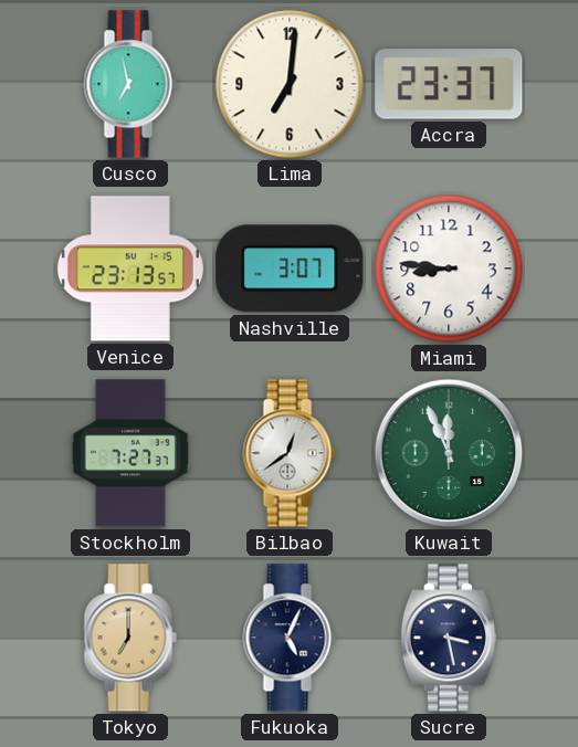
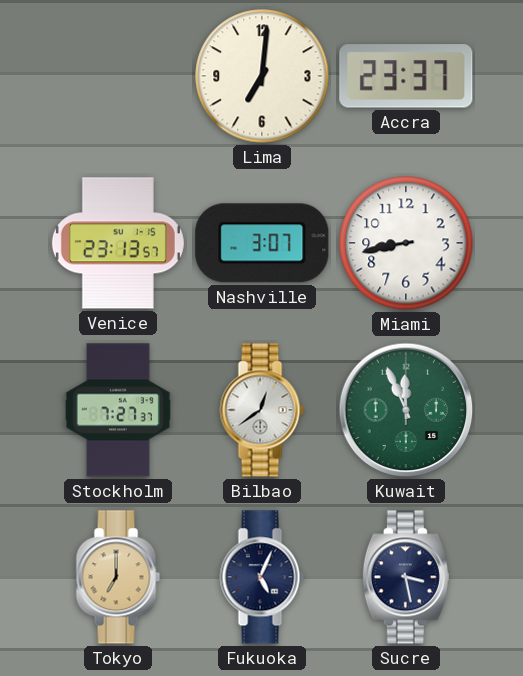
Cusco: 6:58 -> none (130, 84)
Miami: 8:46 -> 8:43 (406, 243)
